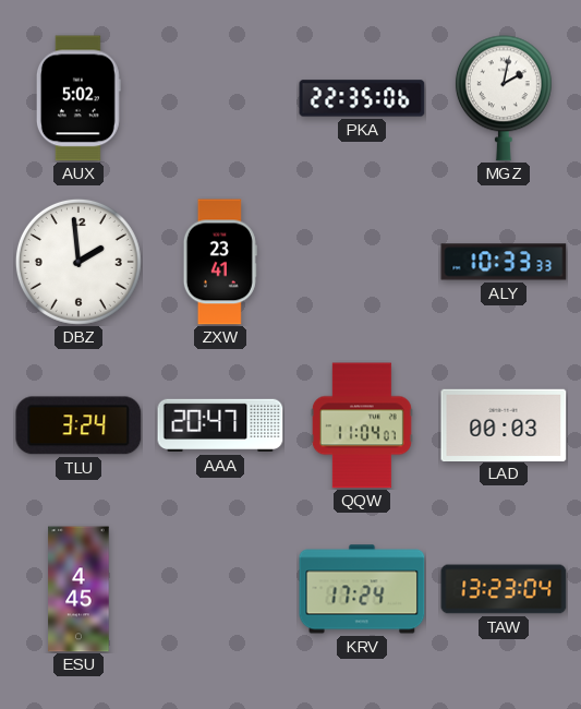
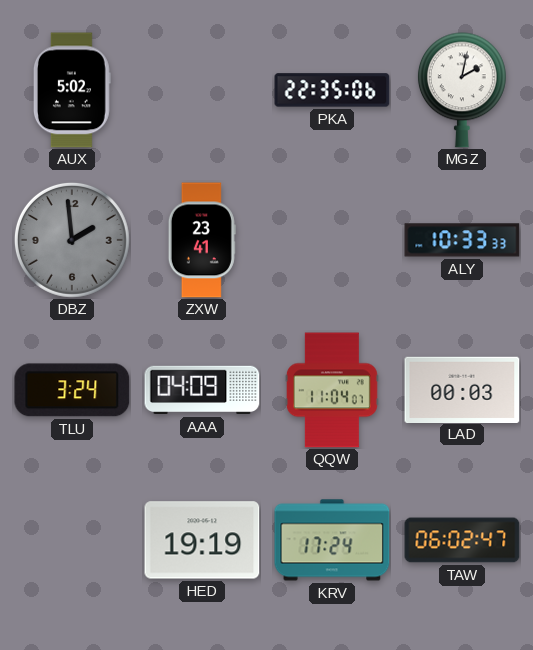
DBZ dial: white -> grey (72, 240)
AAA: 20:47 -> 04:09 (202, 390)
ESU: 4:45 -> none (78, 589)
HED: none -> 19:19 (202, 540)
TAW: 13:23 -> 06:02 (462, 540)
